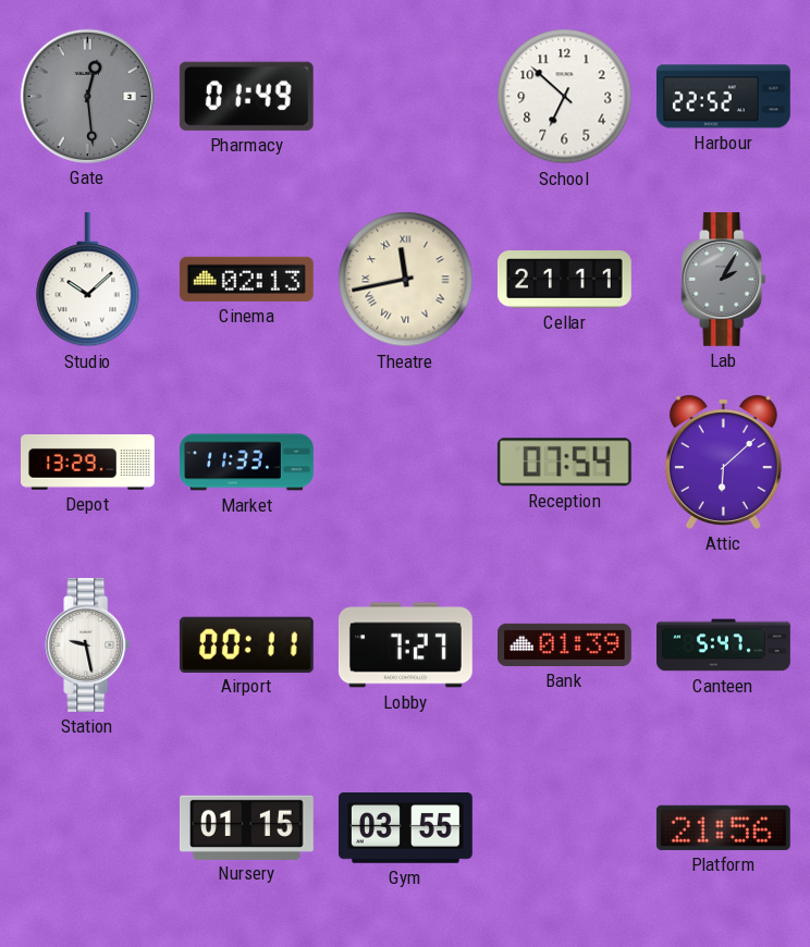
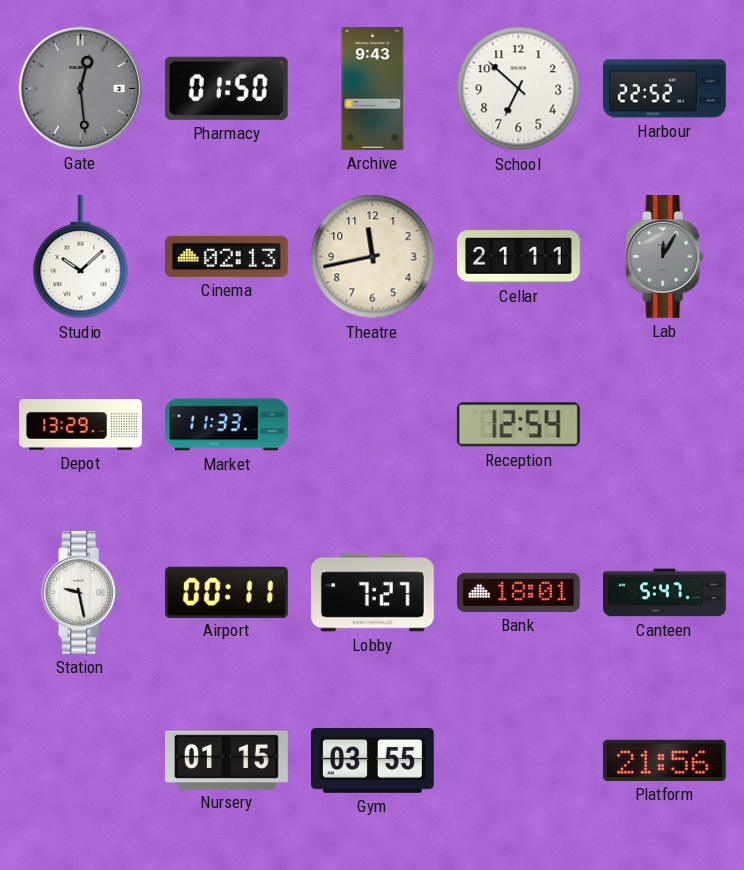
Pharmacy: 01:49 -> 01:50 (226, 88)
Archive: none -> 9:43 (373, 89)
Theatre numerals: Roman -> Arabic (373, 257)
Lab: 2:05 -> 12:05 (665, 256)
Reception: 07:54 -> 12:54 (518, 425)
Attic: 6:08 -> none (723, 462)
Bank: 01:39 -> 18:01 (518, 592)
